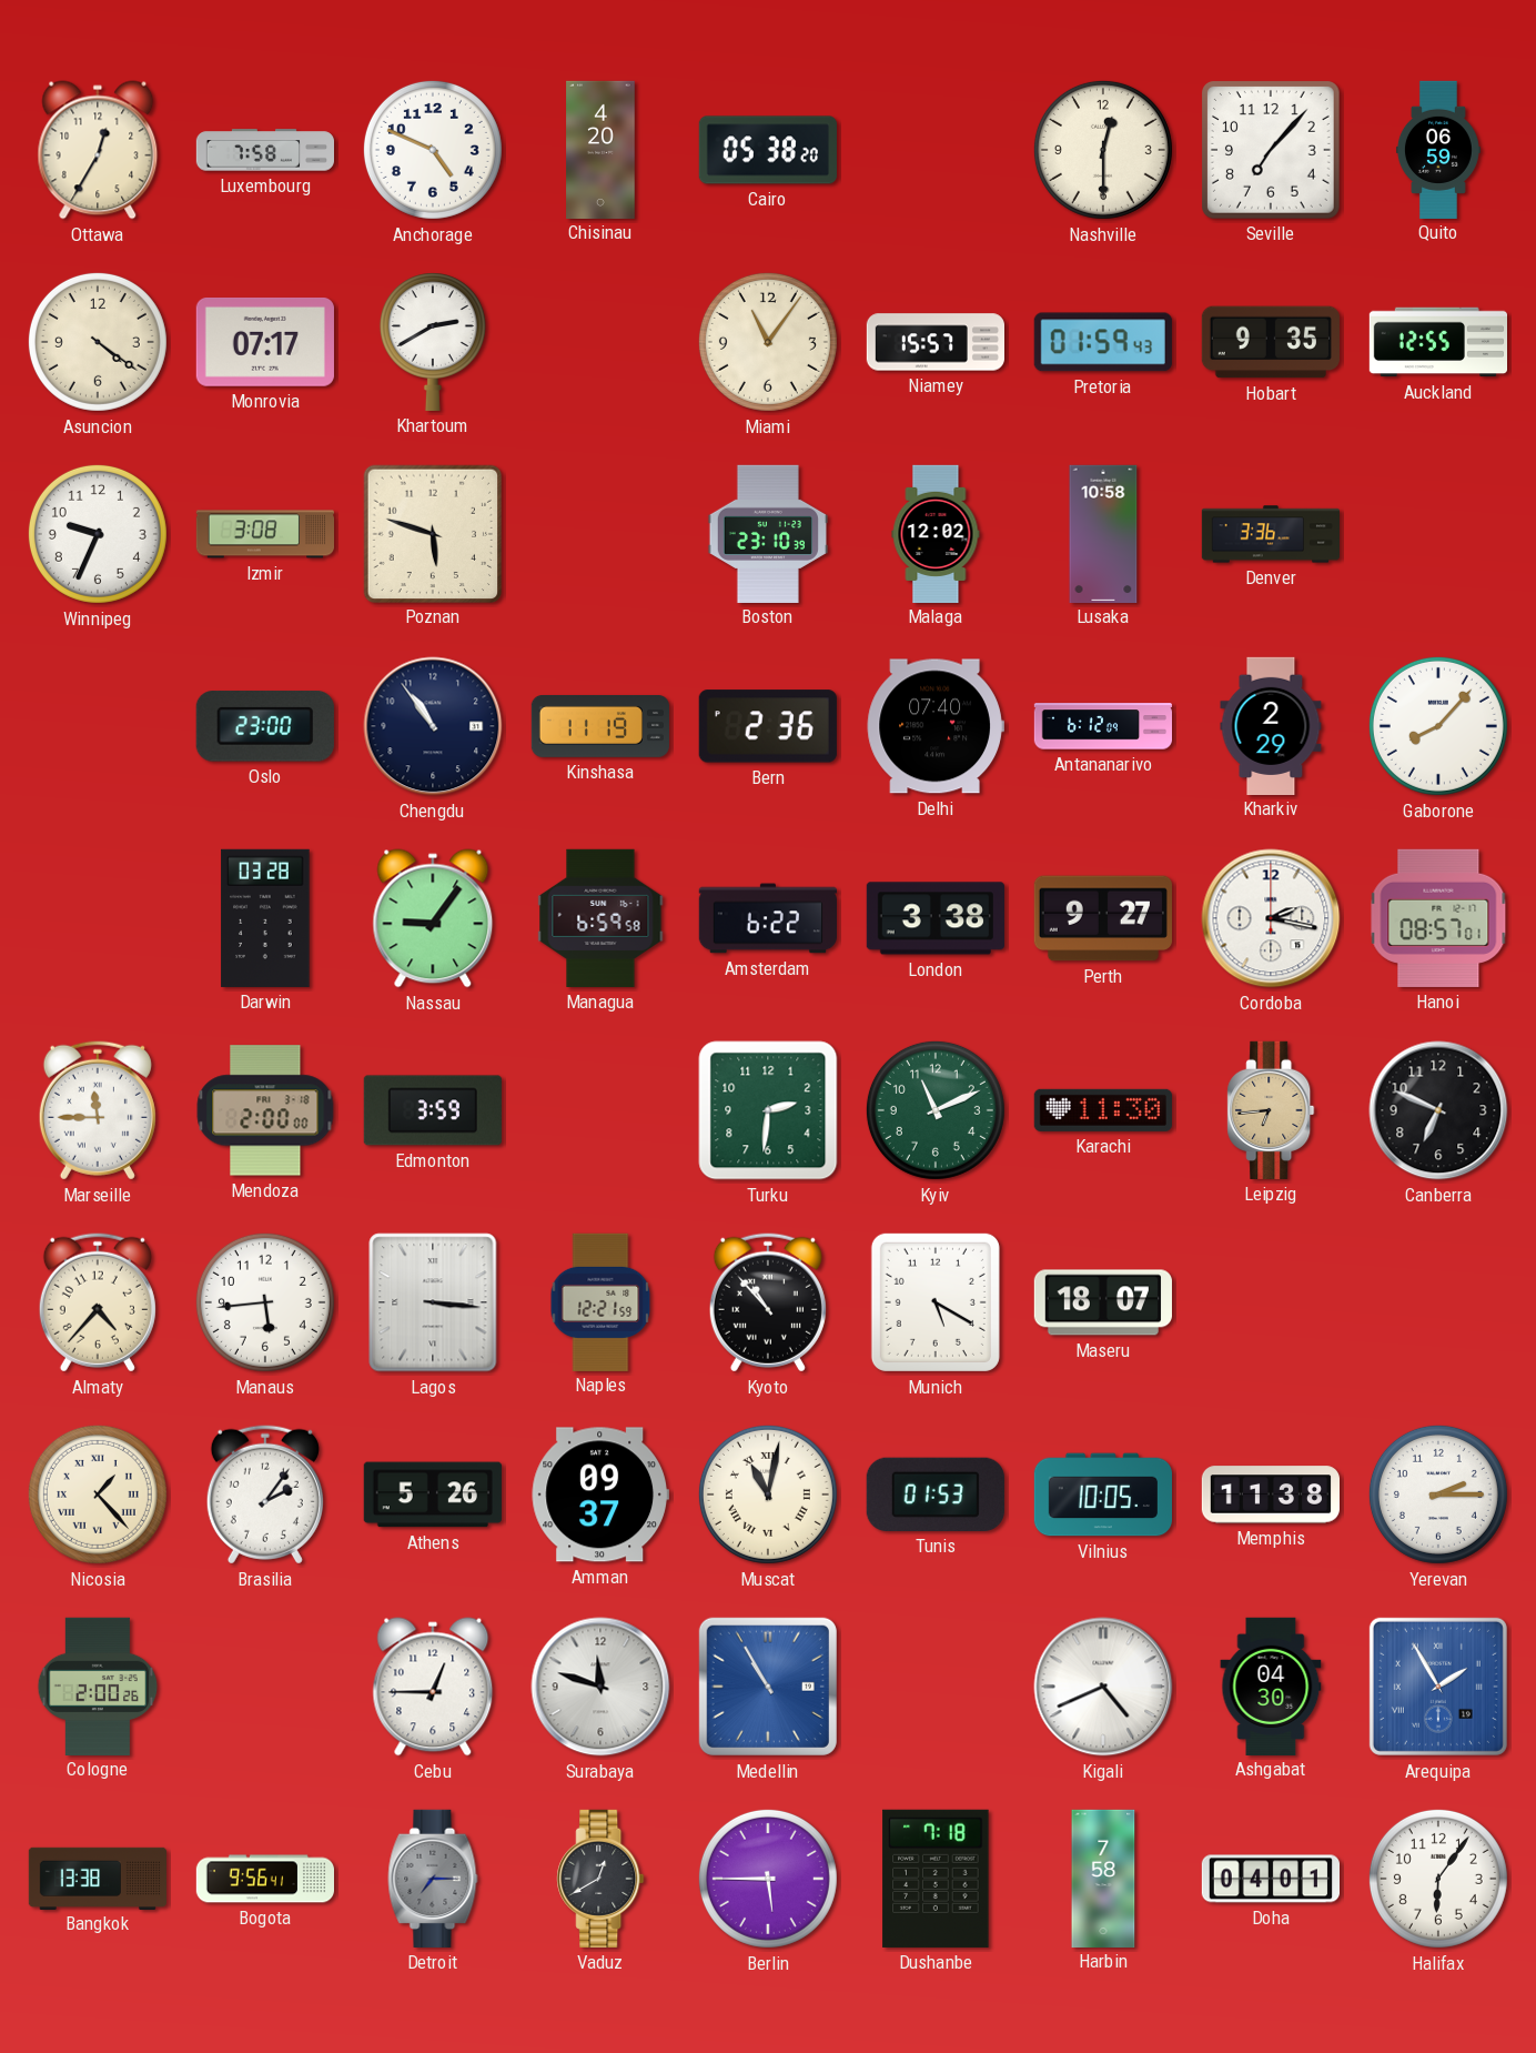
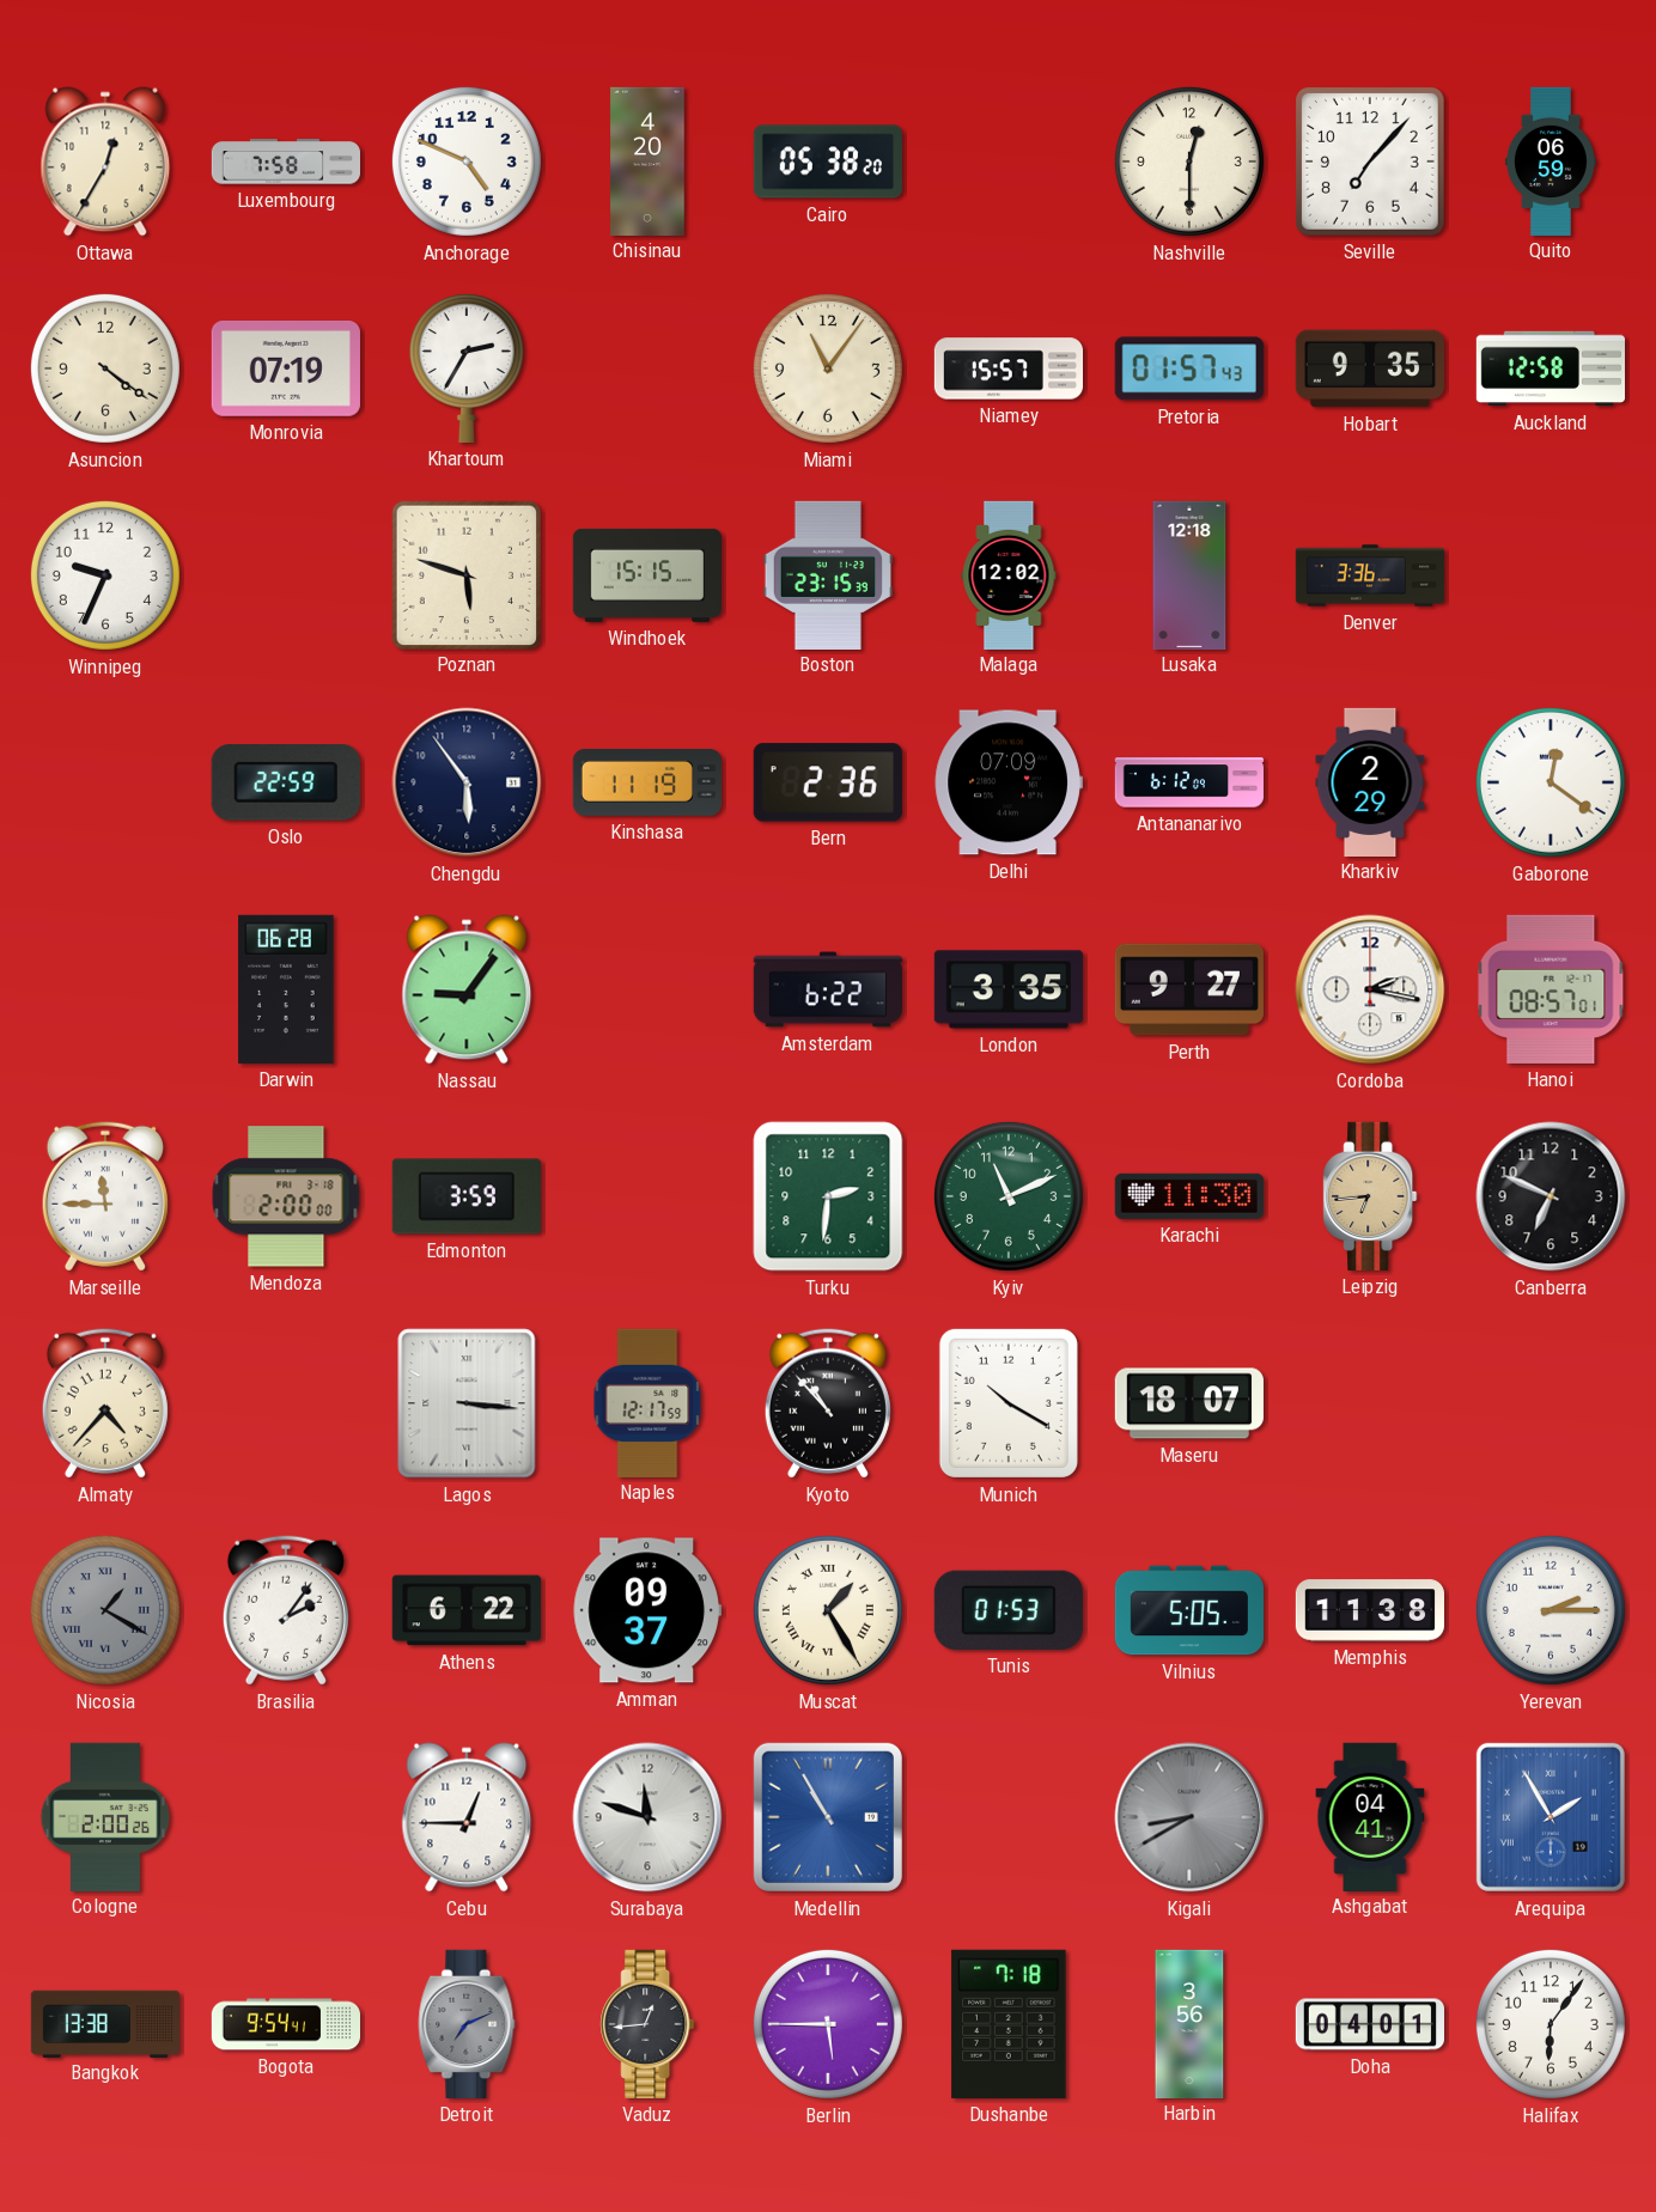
Monrovia: 07:17 -> 07:19 (286, 368)
Khartoum: 2:40 -> 2:35 (467, 368)
Pretoria: 01:59 -> 01:57 (1189, 368)
Auckland: 12:55 -> 12:58 (1550, 368)
Izmir: 3:08 -> none (264, 534)
Windhoek: none -> 15:15 (646, 575)
Boston: 23:10 -> 23:15 (827, 574)
Lusaka: 10:58 -> 12:18 (1189, 574)
Oslo: 23:00 -> 22:59 (286, 782)
Chengdu: 10:54 -> 5:54 (467, 782)
Delhi: 07:40 -> 07:09 (1009, 782)
Gaborone: 8:07 -> 12:21 (1551, 782)
Darwin: 03:28 -> 06:28 (286, 989)
Managua: 6:59 -> none (600, 918)
London: 3:38 -> 3:35 (1009, 989)
Manaus: 5:44 -> none (265, 1302)
Naples: 12:21 -> 12:17 (647, 1402)
Munich: 5:20 -> 10:20 (1009, 1403)
Nicosia: 1:23 -> 1:20 (105, 1610)
Nicosia dial: cream -> grey (105, 1610)
Athens: 5:26 -> 6:22 (467, 1610)
Muscat: 11:02 -> 1:25 (828, 1610)
Vilnius: 10:05 -> 5:05 (1188, 1610)
Kigali: 4:41 -> 8:40 (1189, 1817)
Kigali dial: white -> grey (1189, 1817)
Ashgabat: 04:30 -> 04:41 (1370, 1816)
Bogota: 9:56 -> 9:54 (285, 2024)
Detroit: 7:15 -> 7:11 (467, 2024)
Vaduz: 12:40 -> 12:44 (647, 2024)
Harbin: 7:58 -> 3:56 (1189, 2023)
